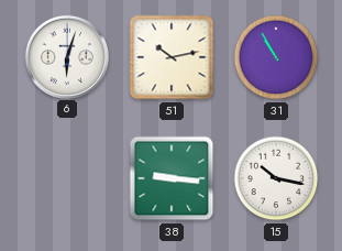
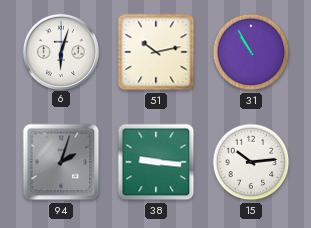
94: none -> 2:03 (61, 162)
15: 10:17 -> 10:14 (251, 162)
